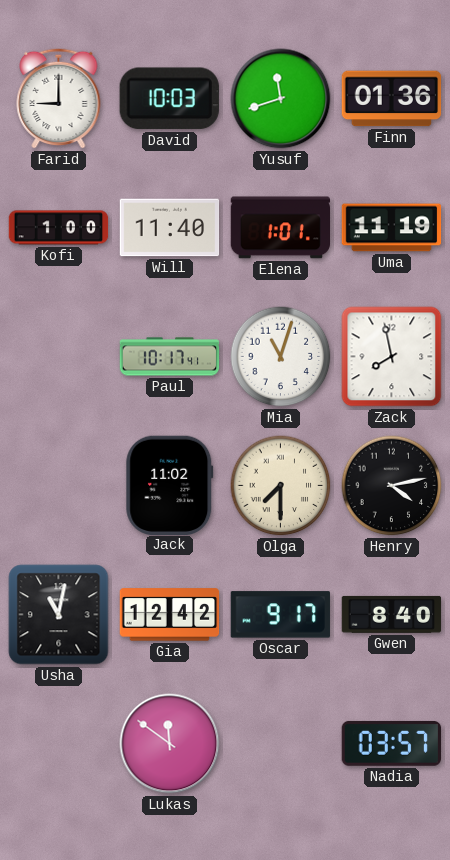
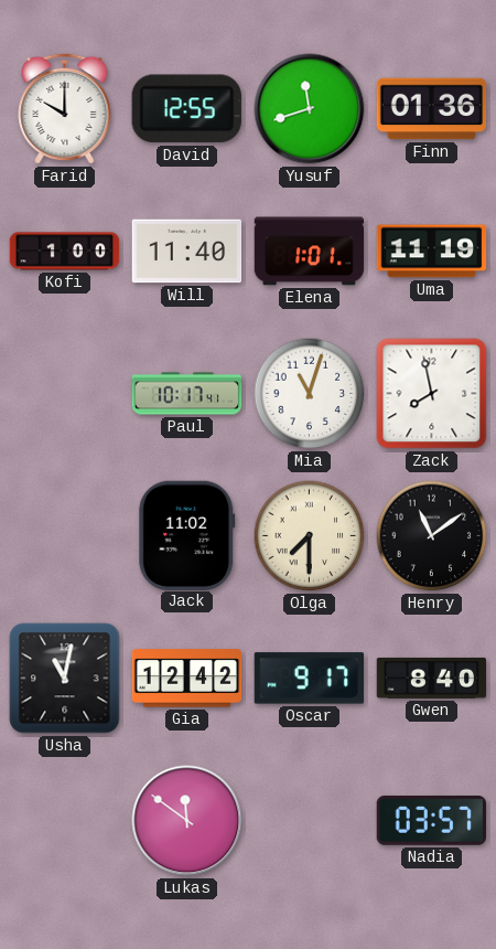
Farid: 9:00 -> 10:00 (65, 108)
David: 10:03 -> 12:55 (186, 109)
Henry: 4:13 -> 11:09 (432, 536)
